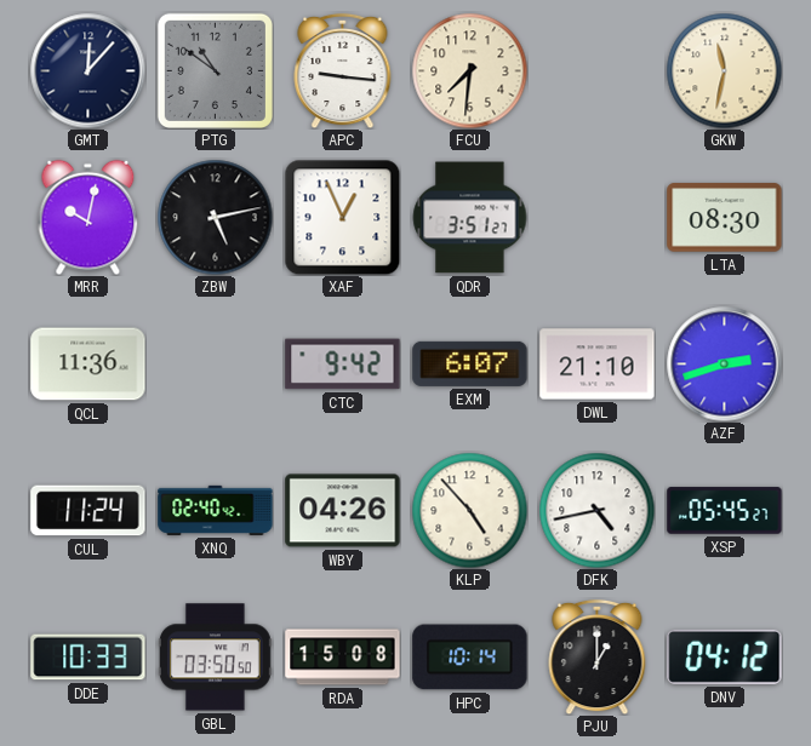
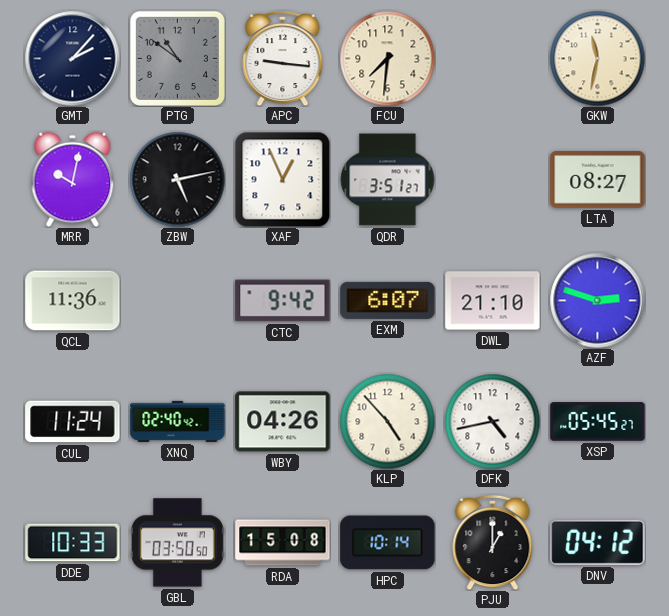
GMT: 12:07 -> 2:07 (72, 58)
LTA: 08:30 -> 08:27 (598, 180)
AZF: 2:42 -> 2:48 (597, 300)
